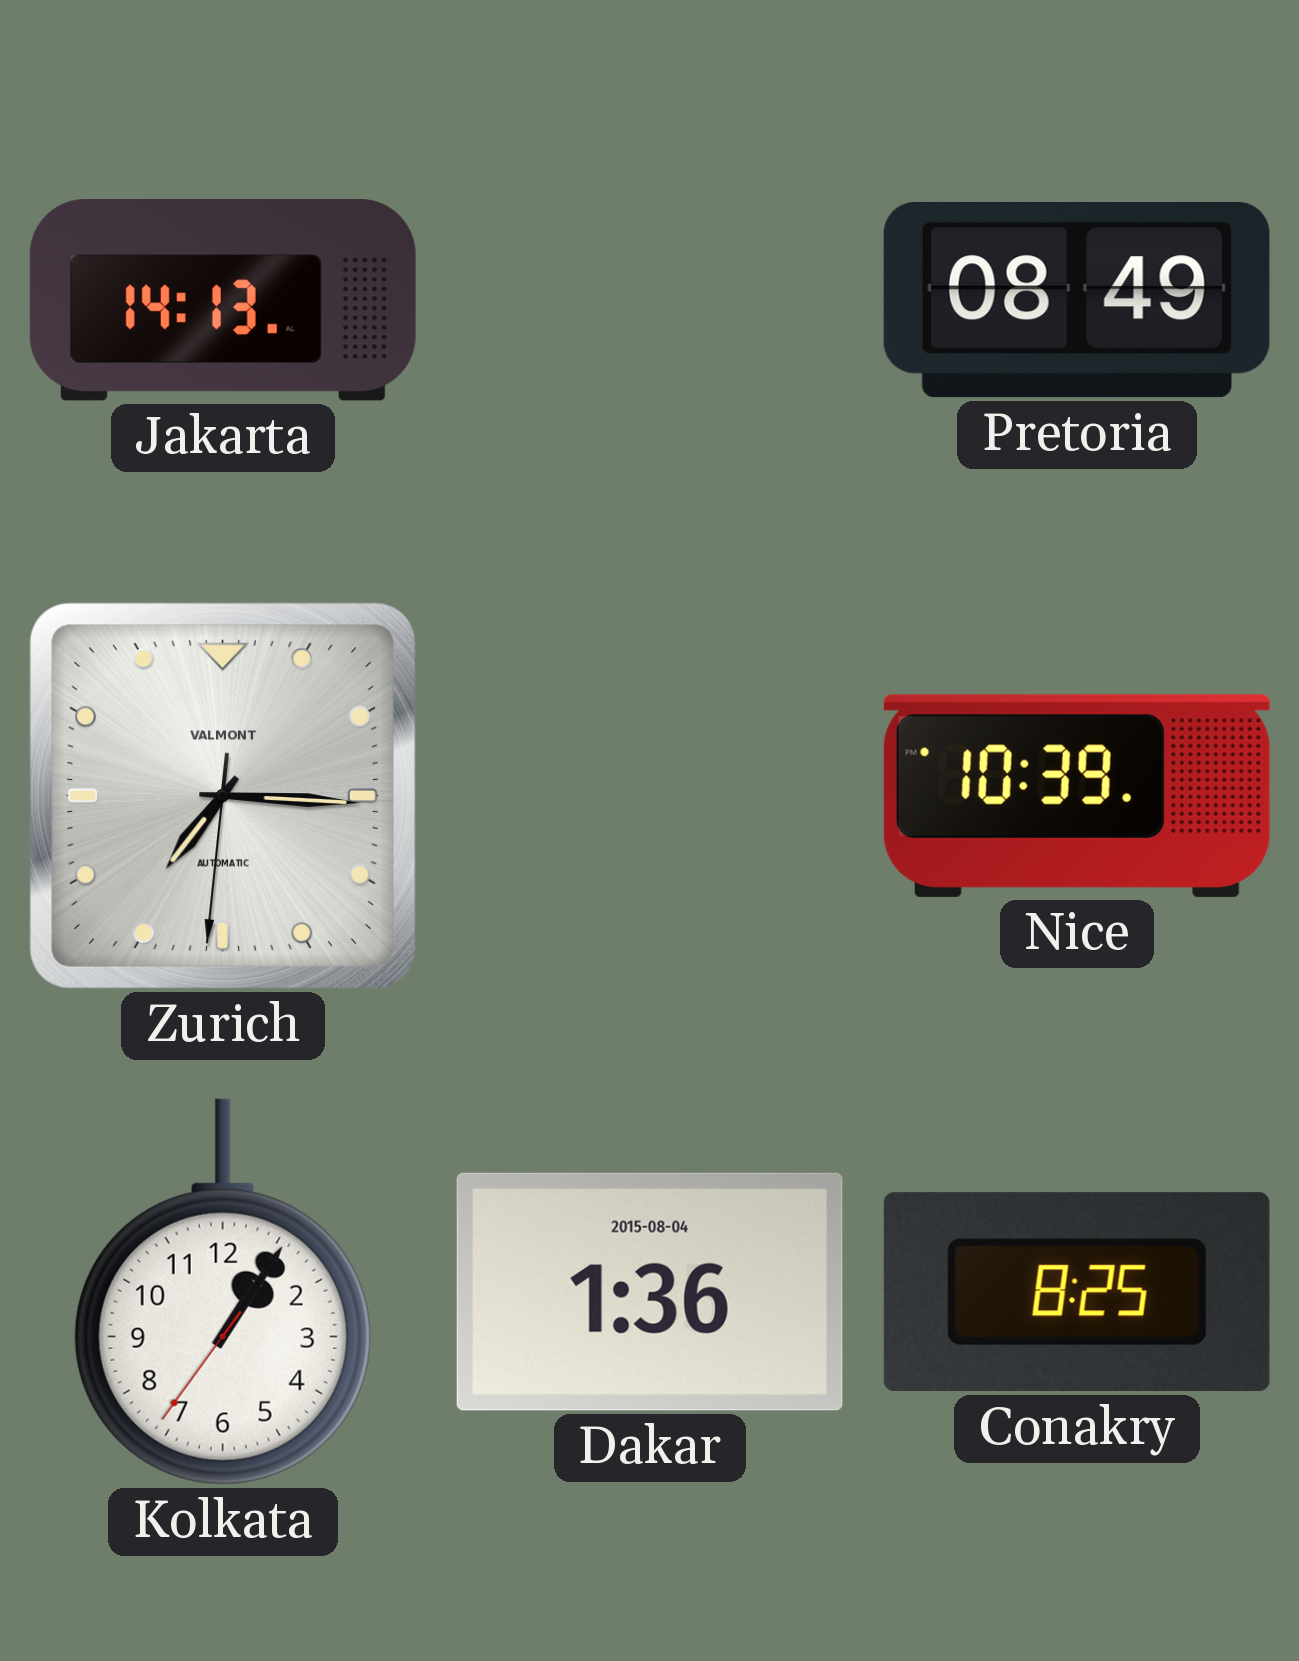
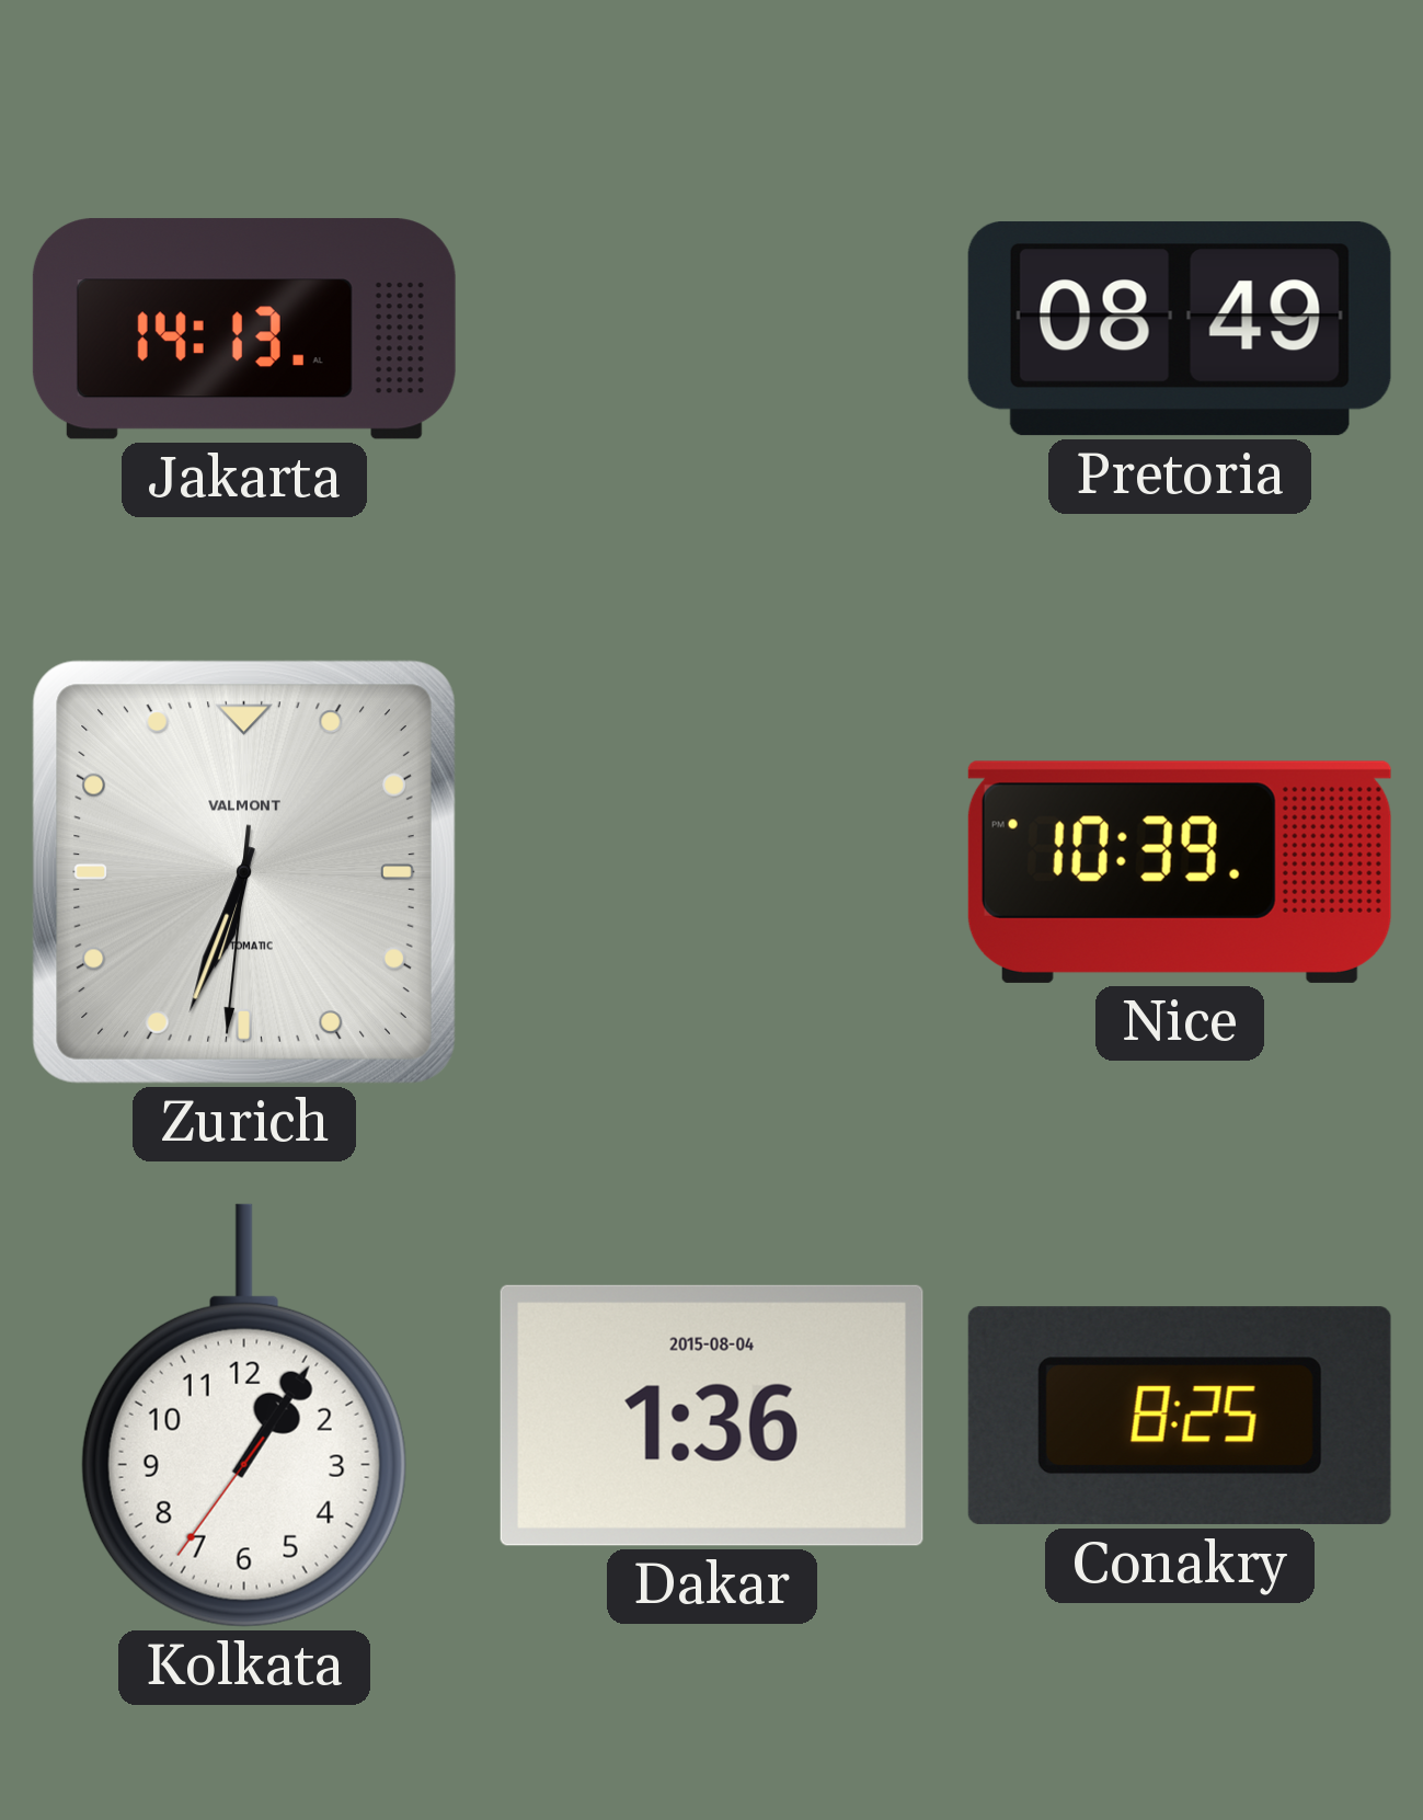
Zurich: 7:15 -> 6:33 (244, 872)
